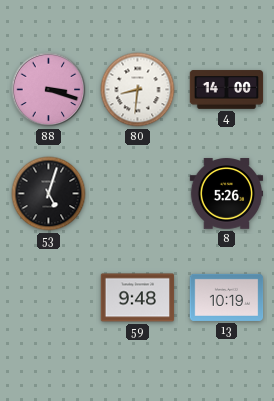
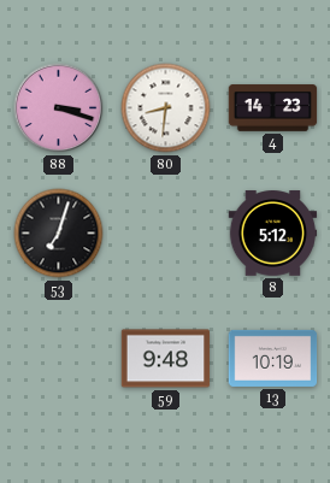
4: 14:00 -> 14:23 (273, 108)
53: 5:03 -> 7:03 (59, 234)
8: 5:26 -> 5:12 (273, 234)
